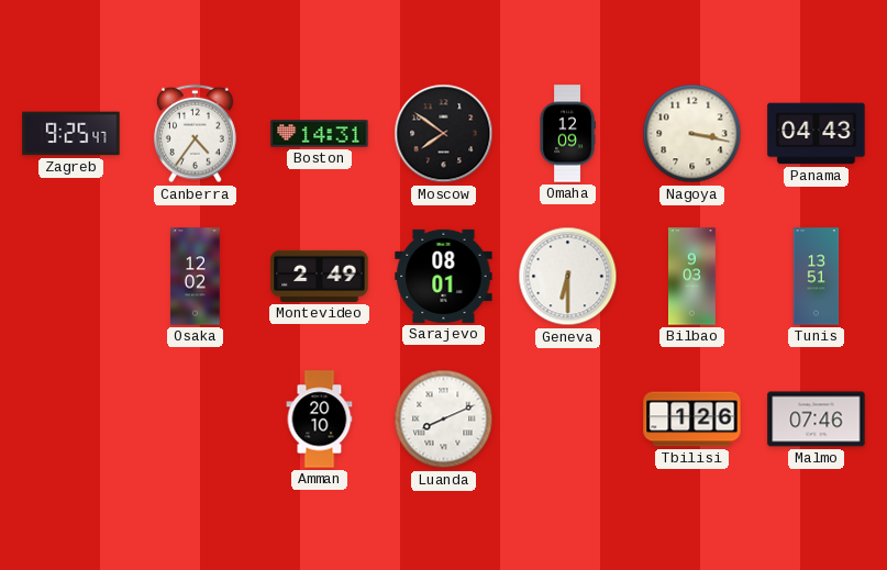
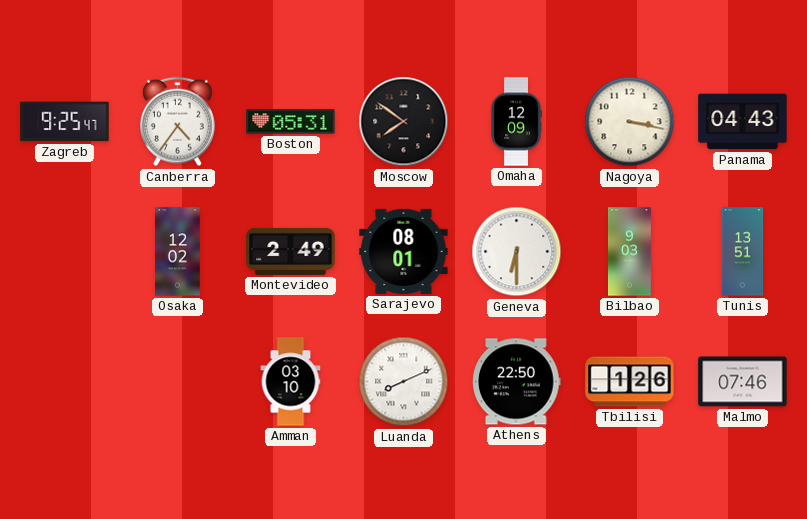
Boston: 14:31 -> 05:31 (291, 122)
Amman: 20:10 -> 03:10 (291, 382)
Athens: none -> 22:50 (517, 382)
